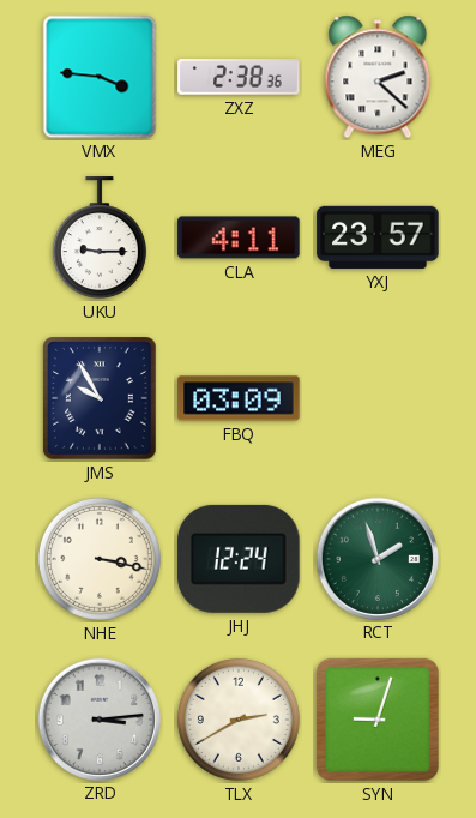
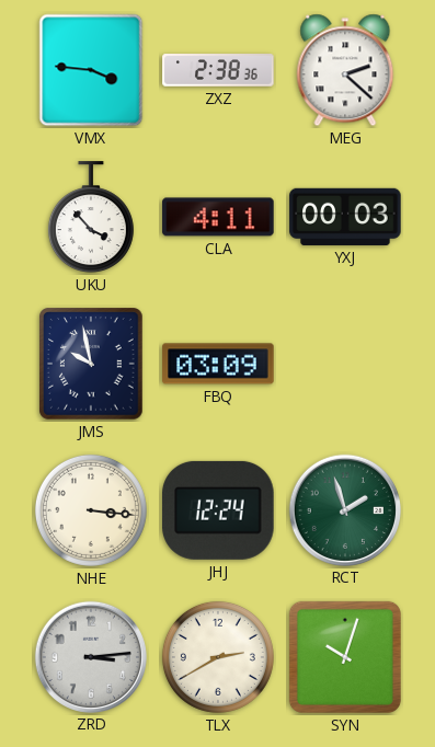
UKU: 9:15 -> 3:53 (91, 218)
YXJ: 23:57 -> 00:03 (345, 217)
JMS: 9:55 -> 9:58 (92, 364)
NHE: 3:17 -> 3:16 (91, 510)
SYN: 9:03 -> 10:03 (345, 657)
